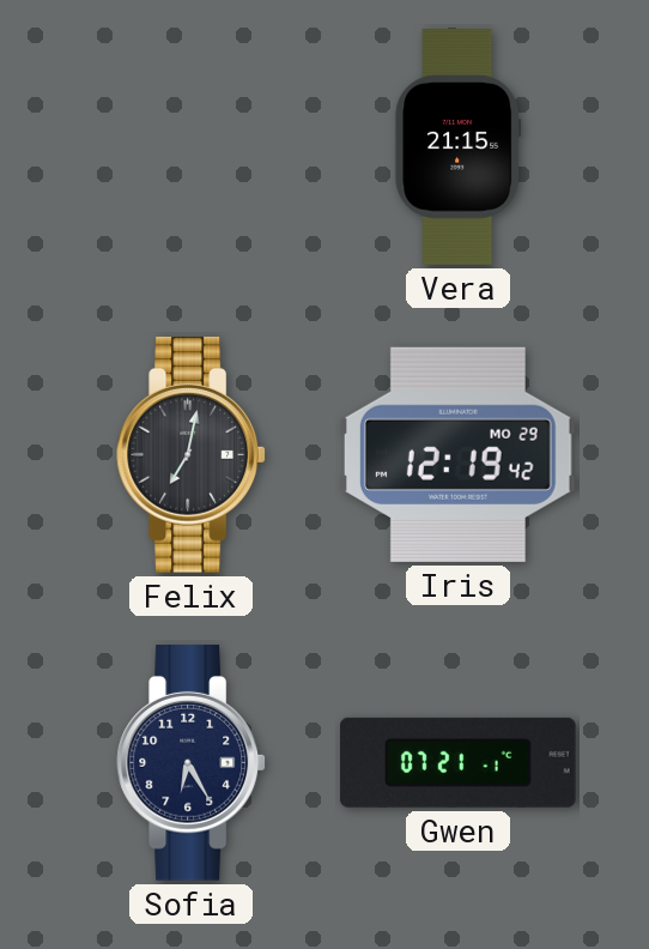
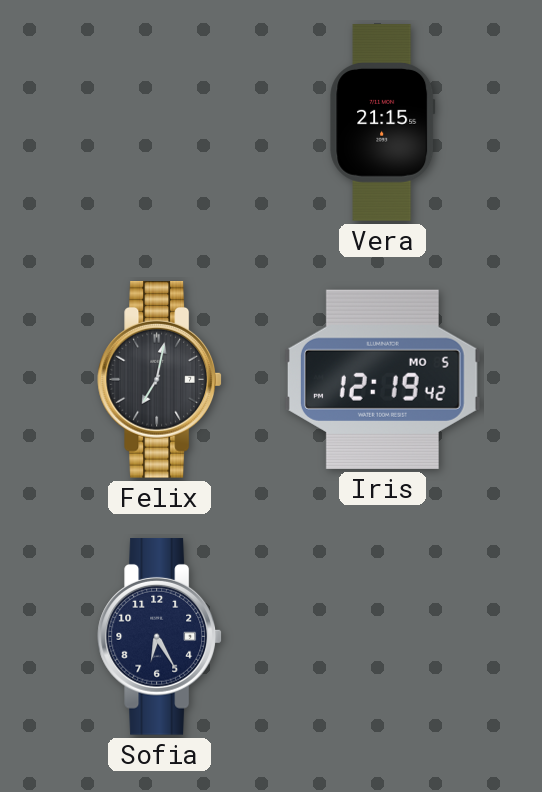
Iris date: MO 29 -> MO 5 (382, 379)
Gwen: 07:21 -> none (457, 762)
